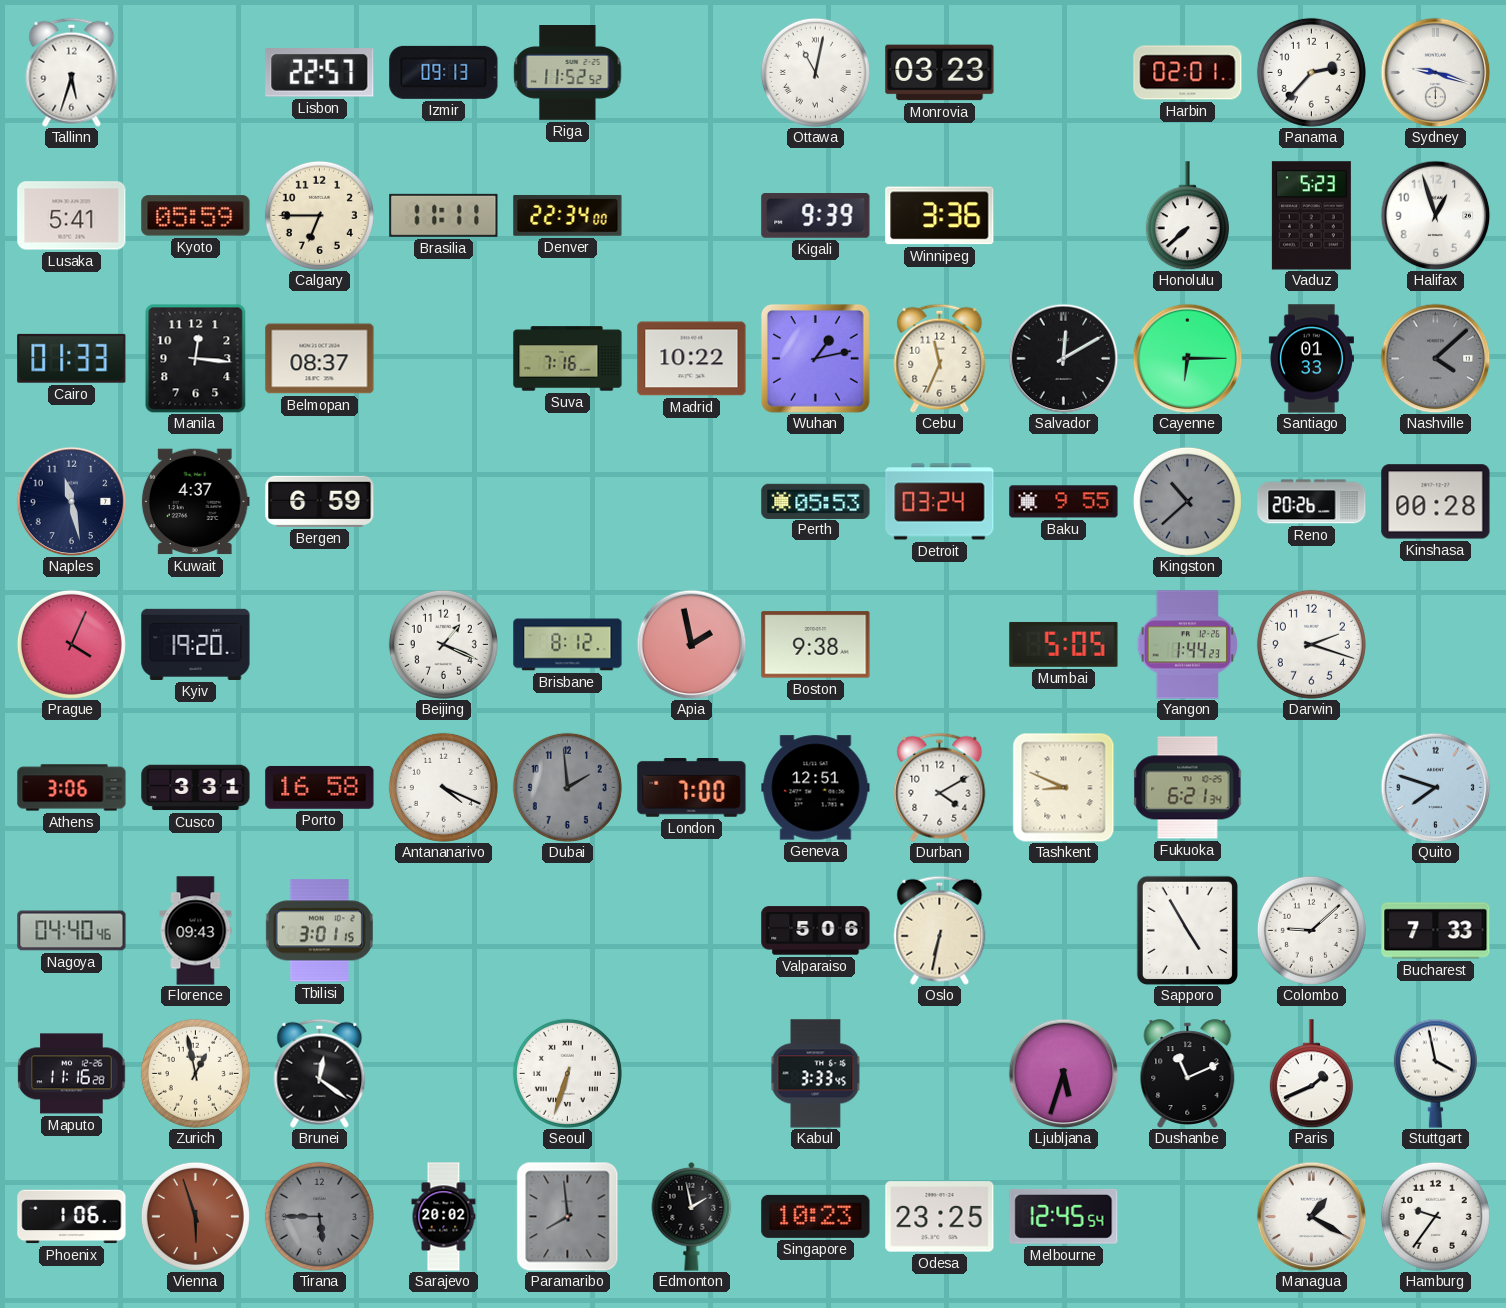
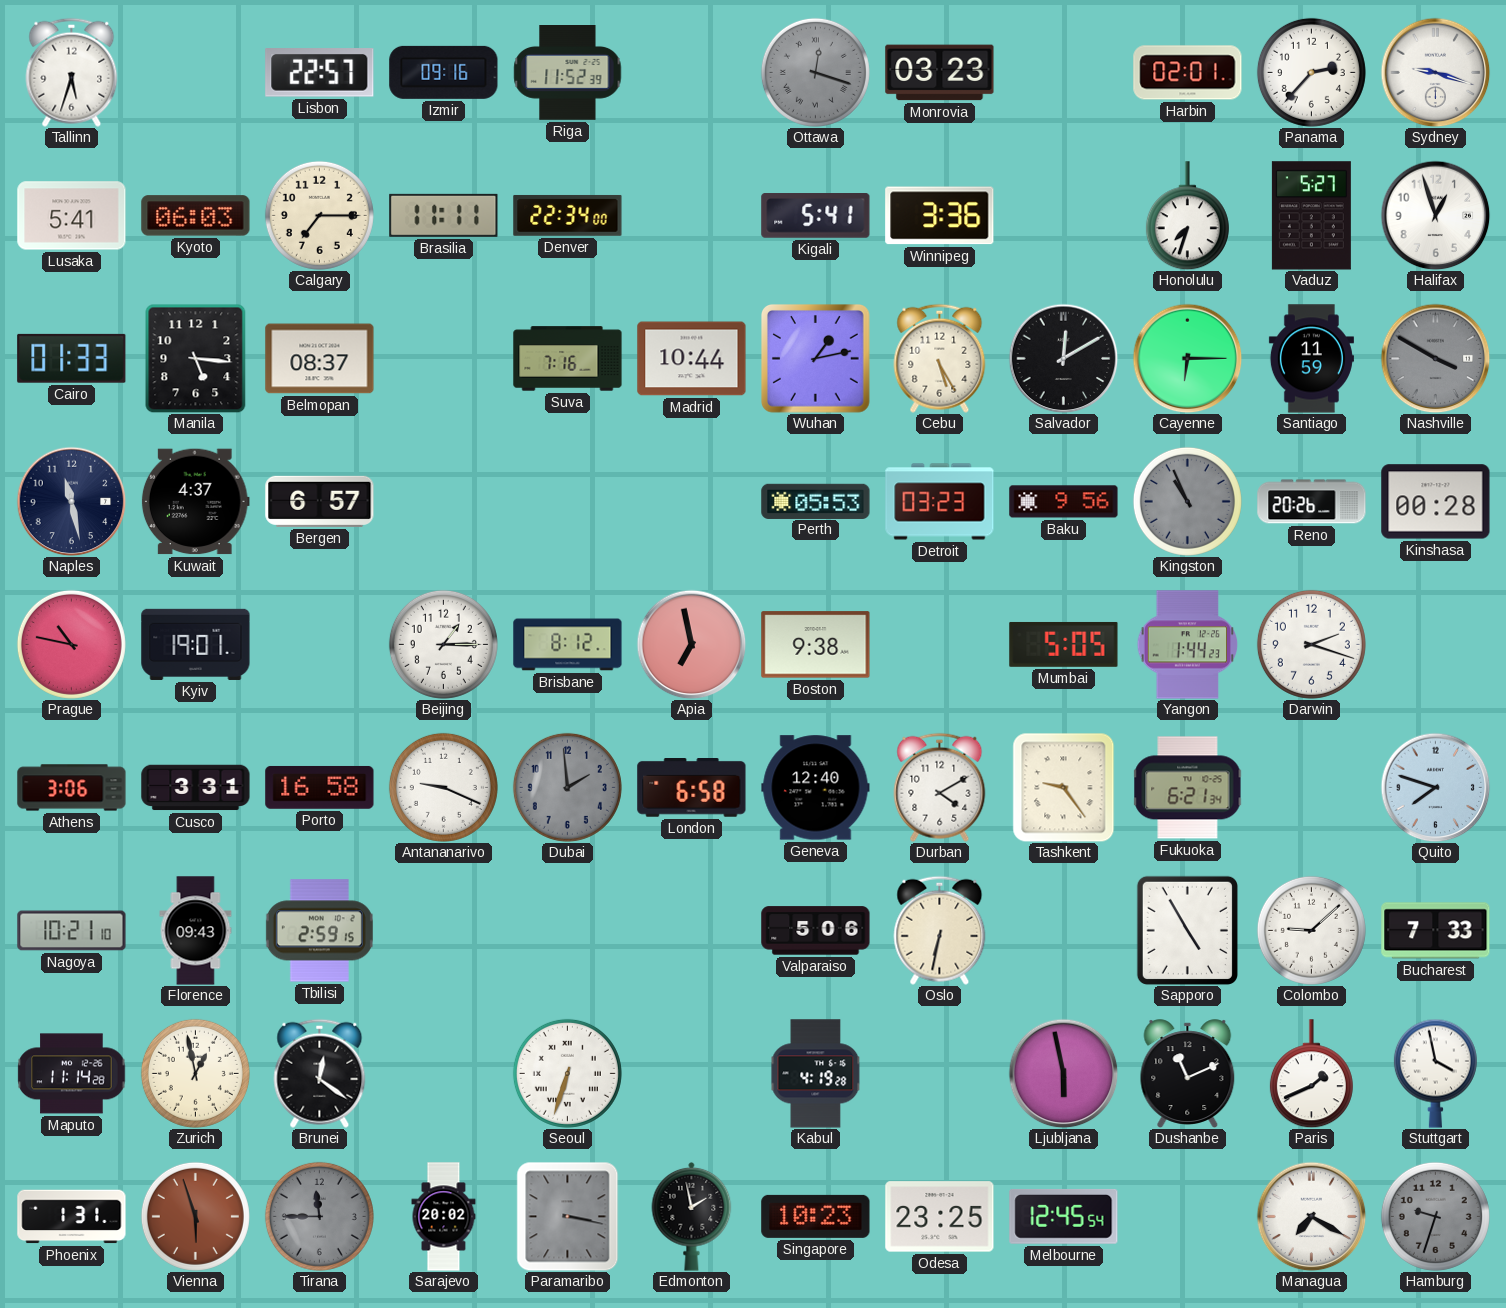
Izmir: 09:13 -> 09:16 (444, 72)
Riga: 11:52:52 -> 11:52:39 (568, 73)
Ottawa: 11:02 -> 12:18 (815, 72)
Ottawa dial: white -> grey (815, 72)
Kyoto: 05:59 -> 06:03 (196, 216)
Calgary: 6:45 -> 7:15 (319, 215)
Kigali: 9:39 -> 5:41 (816, 216)
Honolulu: 7:38 -> 7:33 (1187, 216)
Vaduz: 5:23 -> 5:27 (1311, 216)
Manila: 12:16 -> 5:16 (196, 358)
Madrid: 10:22 -> 10:44 (692, 359)
Cebu: 11:34 -> 5:25 (940, 358)
Santiago: 01:33 -> 11:59 (1311, 359)
Nashville: 4:08 -> 3:50 (1435, 358)
Bergen: 6:59 -> 6:57 (320, 501)
Detroit: 03:24 -> 03:23 (940, 502)
Baku: 9:55 -> 9:56 (1064, 502)
Kingston: 10:38 -> 10:56 (1187, 501)
Prague: 4:04 -> 10:47 (71, 644)
Kyiv: 19:20 -> 19:01 (196, 644)
Beijing: 1:19 -> 1:15 (443, 644)
Apia: 1:58 -> 6:58 (691, 644)
Antananarivo: 4:19 -> 9:19 (443, 787)
London: 7:00 -> 6:58 (692, 788)
Geneva: 12:51 -> 12:40 (816, 788)
Tashkent: 8:49 -> 9:24 (1064, 787)
Nagoya: 04:40 -> 10:21 (72, 931)
Tbilisi: 3:01 -> 2:59 (319, 931)
Maputo: 11:16 -> 11:14 (72, 1074)
Kabul: 3:33 -> 4:19 (816, 1074)
Ljubljana: 5:33 -> 5:58 (1063, 1073)
Phoenix: 1:06 -> 1:31 (72, 1217)
Tirana: 5:45 -> 11:45 (319, 1216)
Paramaribo: 7:59 -> 3:17 (568, 1216)
Managua: 1:20 -> 7:20 (1311, 1216)
Hamburg: 9:36 -> 9:33 (1435, 1216)
Hamburg dial: white -> grey (1435, 1216)
